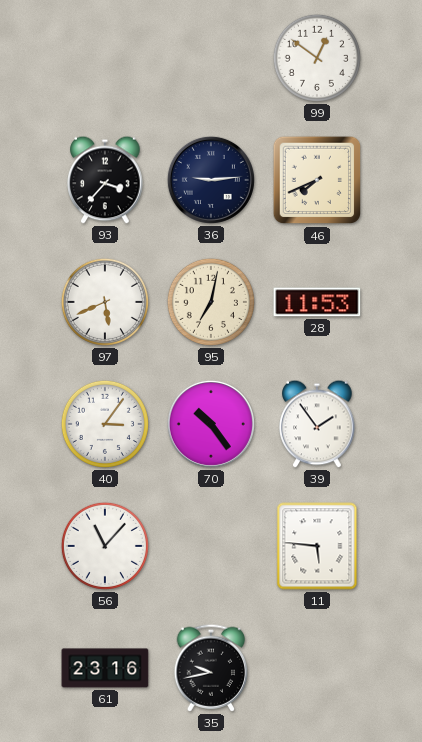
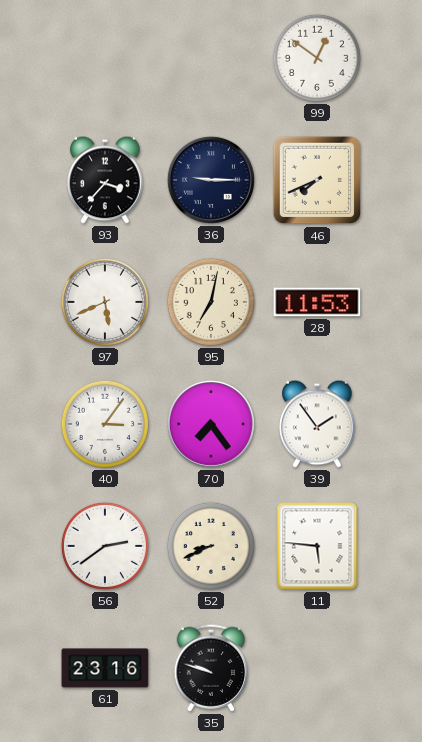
36: 9:14 -> 9:15 (211, 180)
70: 10:24 -> 7:24 (211, 424)
56: 11:07 -> 2:39 (105, 546)
52: none -> 8:41 (211, 546)
35: 9:43 -> 9:48 (211, 668)
